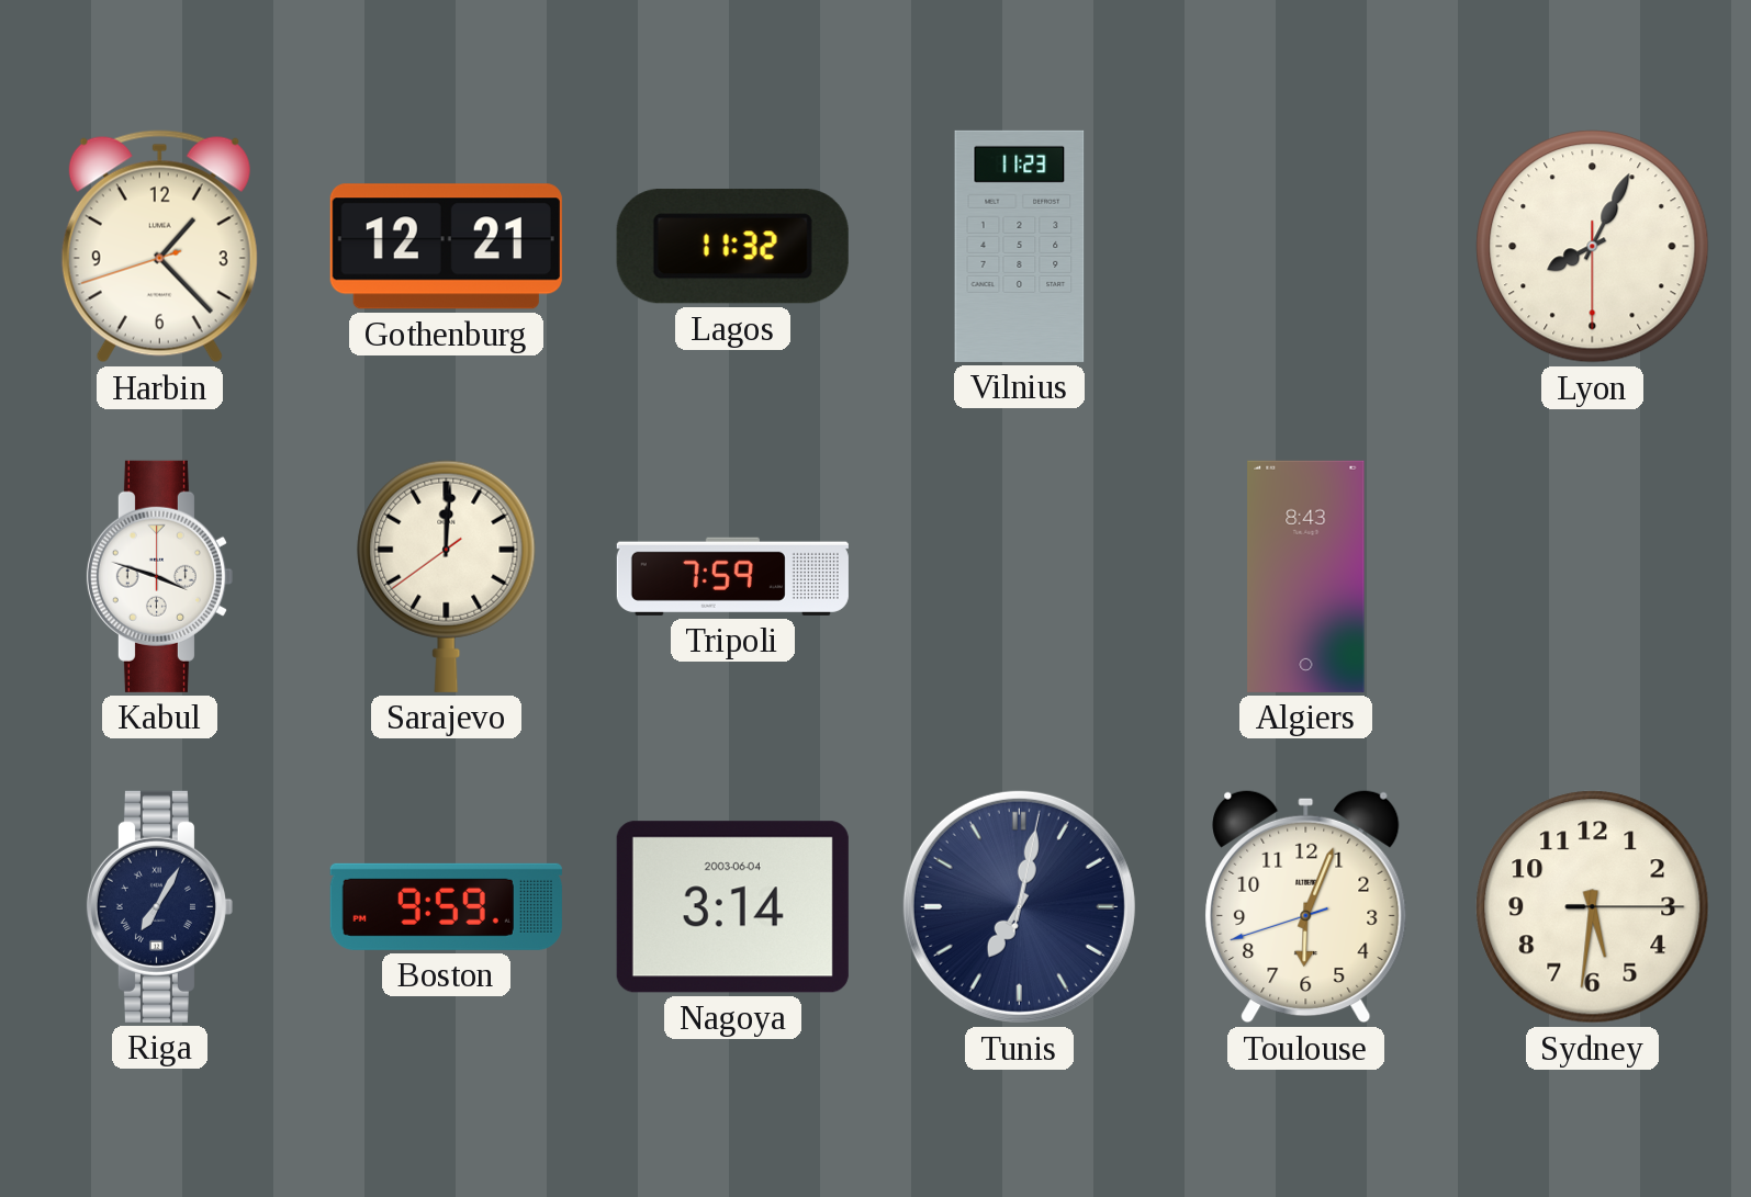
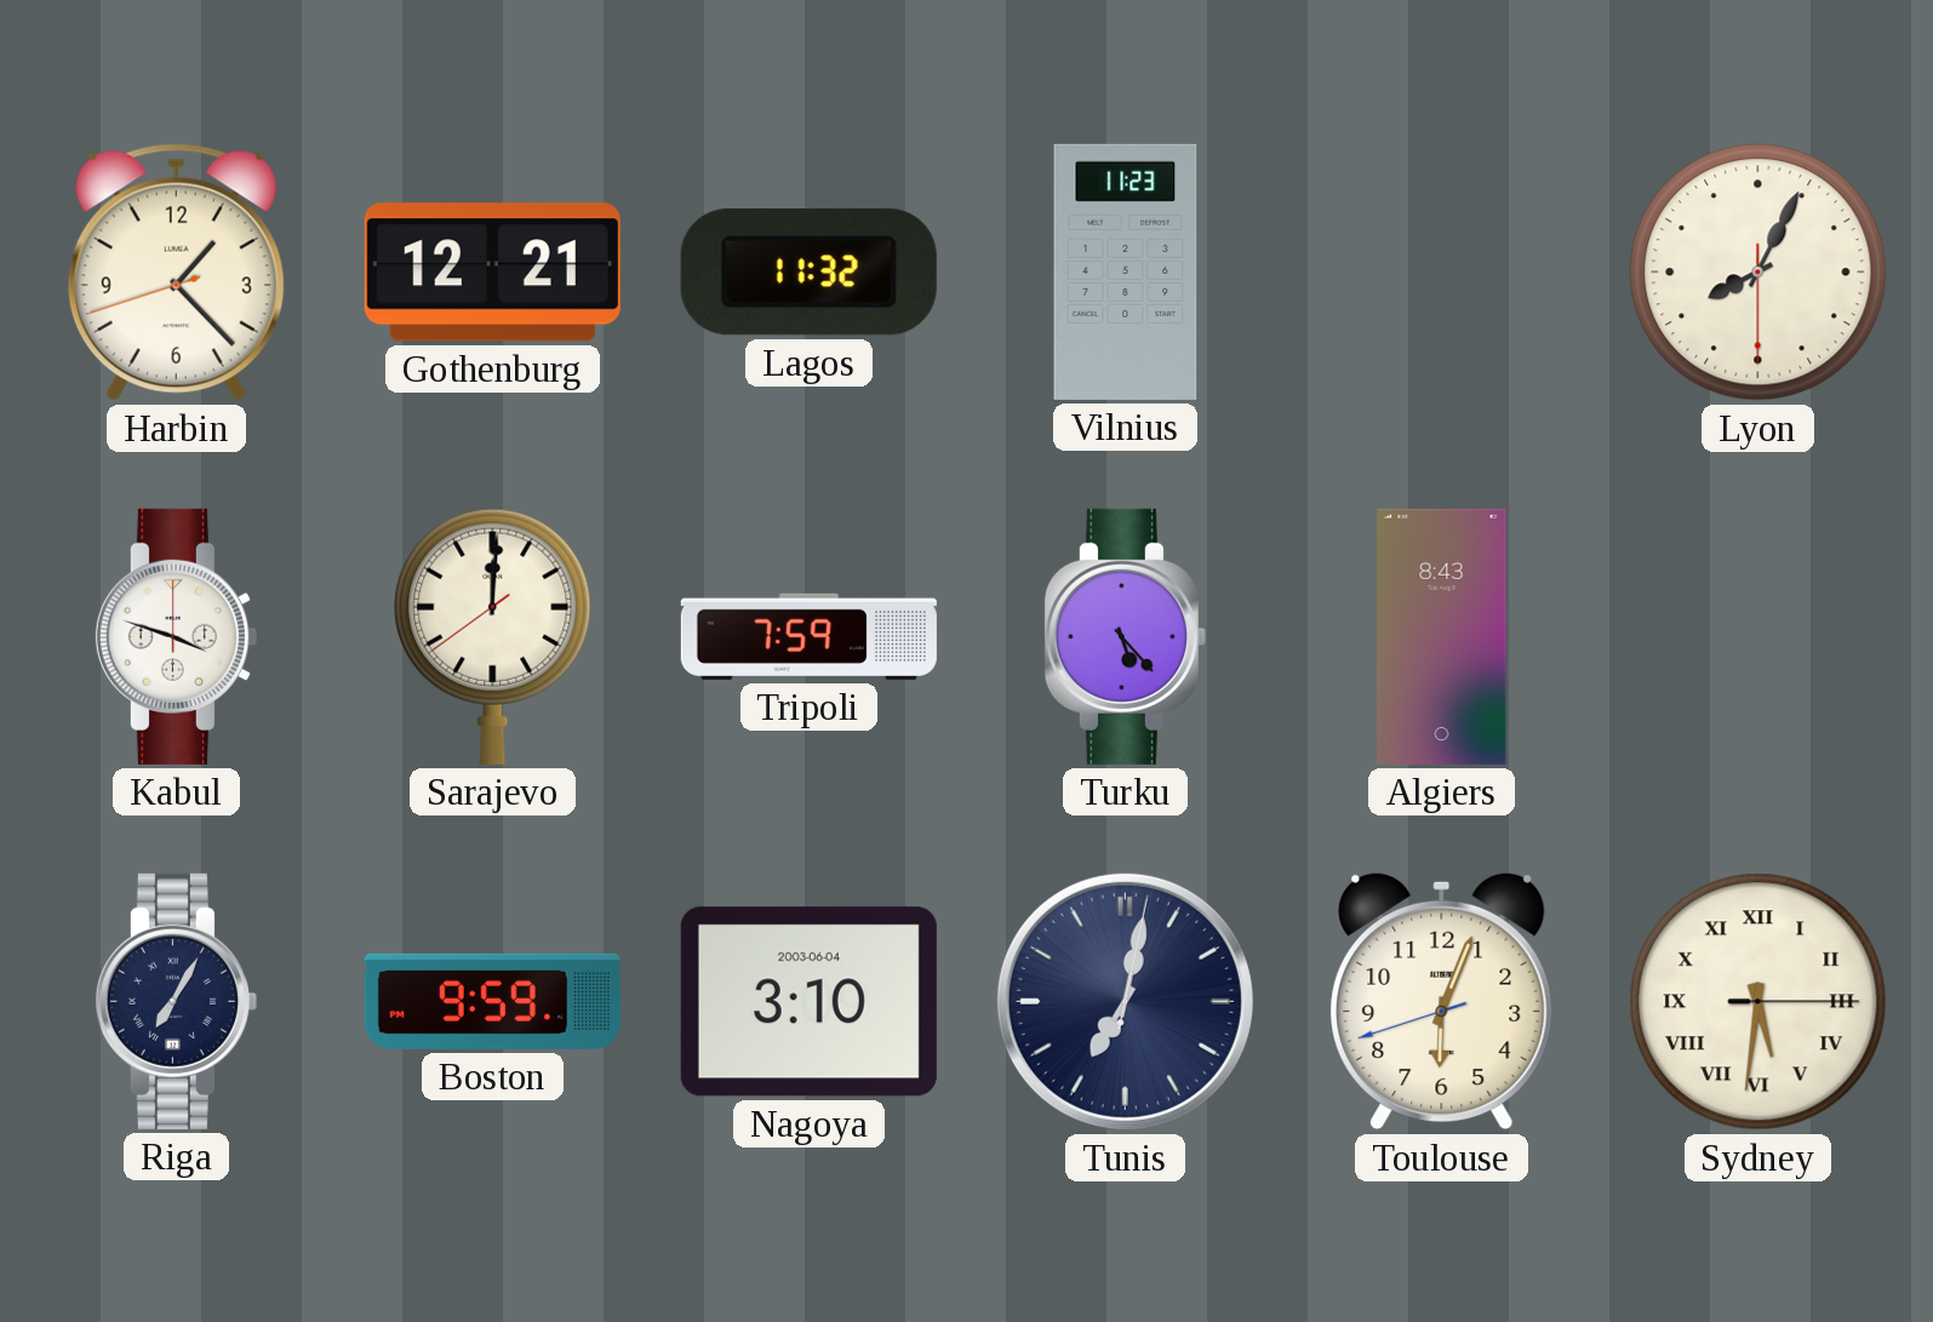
Turku: none -> 5:23 (1125, 636)
Nagoya: 3:14 -> 3:10 (808, 1002)
Sydney numerals: Arabic -> Roman (1758, 1002)
